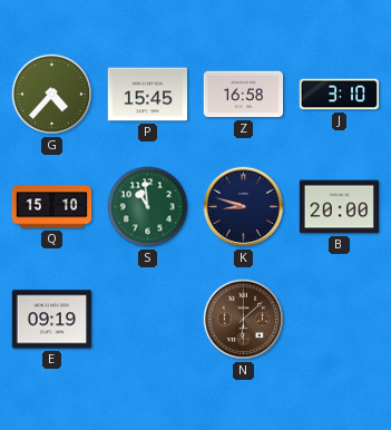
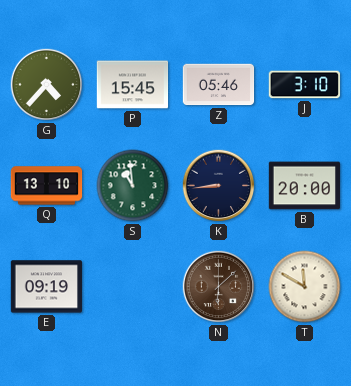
Z: 16:58 -> 05:46 (219, 85)
Q: 15:10 -> 13:10 (47, 186)
K: 8:48 -> 8:44 (219, 186)
T: none -> 11:50 (305, 287)
